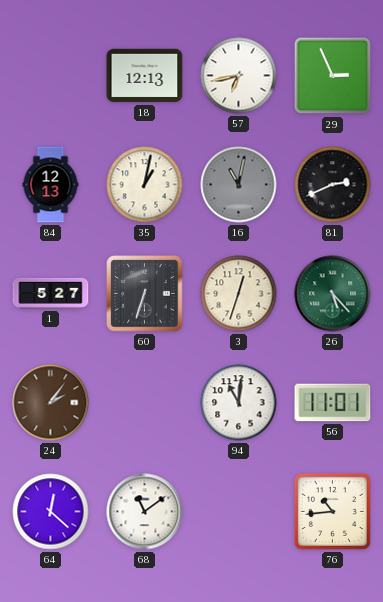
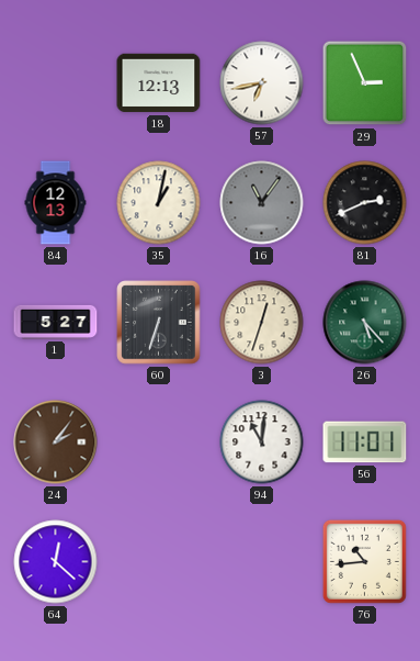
16: 11:02 -> 11:06 (262, 203)
68: 11:09 -> none (145, 512)
